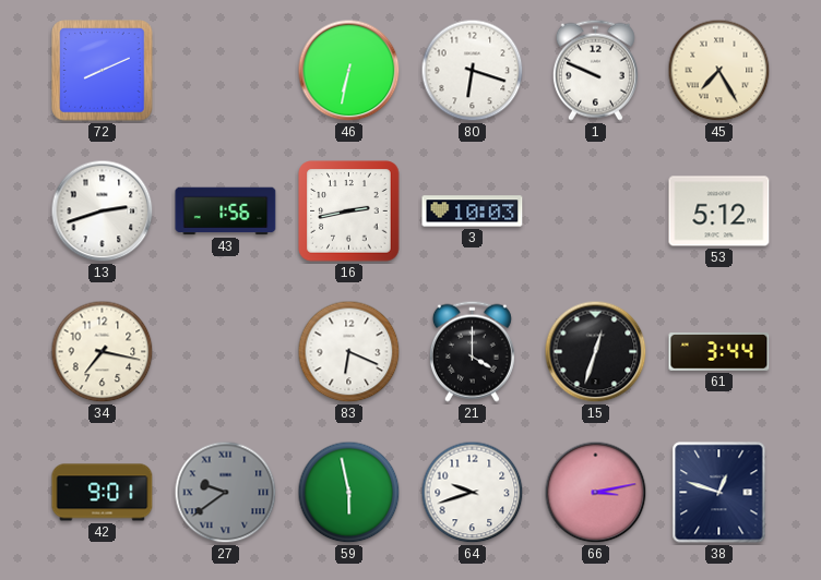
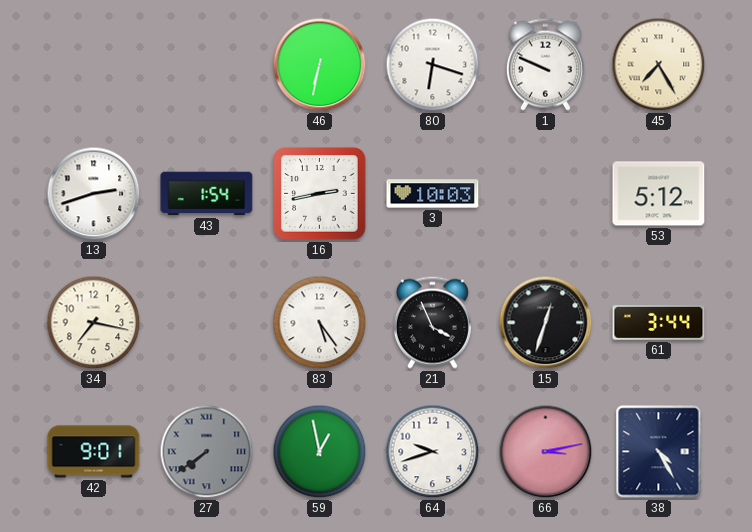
72: 8:11 -> none (103, 71)
43: 1:56 -> 1:54 (207, 194)
83: 6:19 -> 5:24 (320, 323)
21: 4:00 -> 3:56 (432, 322)
27: 9:39 -> 7:39 (207, 452)
59: 5:58 -> 12:58 (320, 452)
38: 12:48 -> 4:25 (659, 452)
